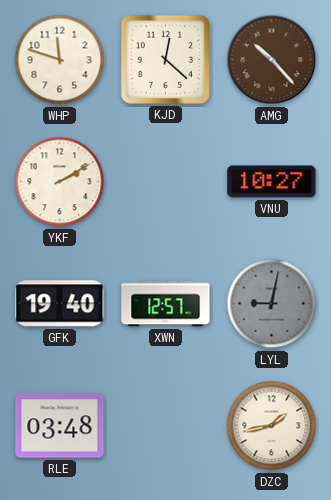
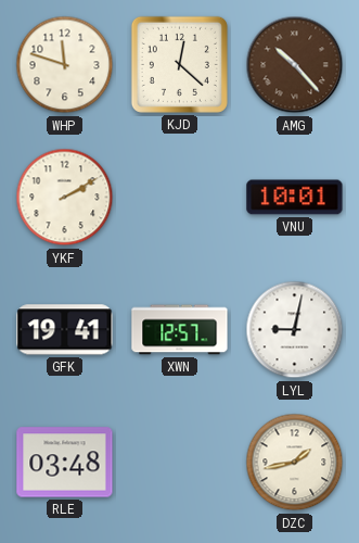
VNU: 10:27 -> 10:01 (295, 198)
GFK: 19:40 -> 19:41 (65, 330)
LYL dial: grey -> white (295, 330)
